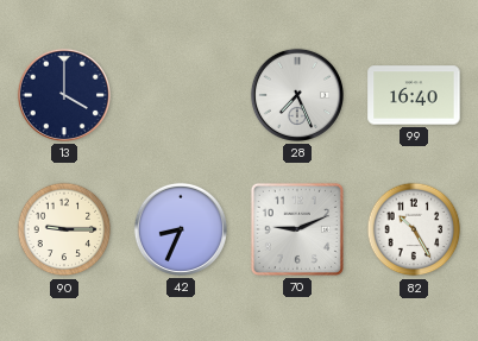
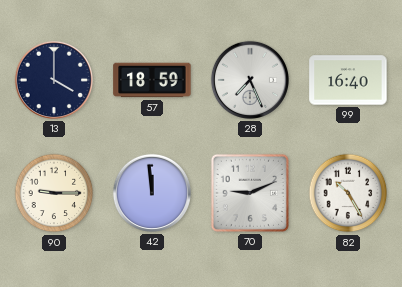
57: none -> 18:59 (152, 80)
42: 8:34 -> 11:59 (152, 193)
